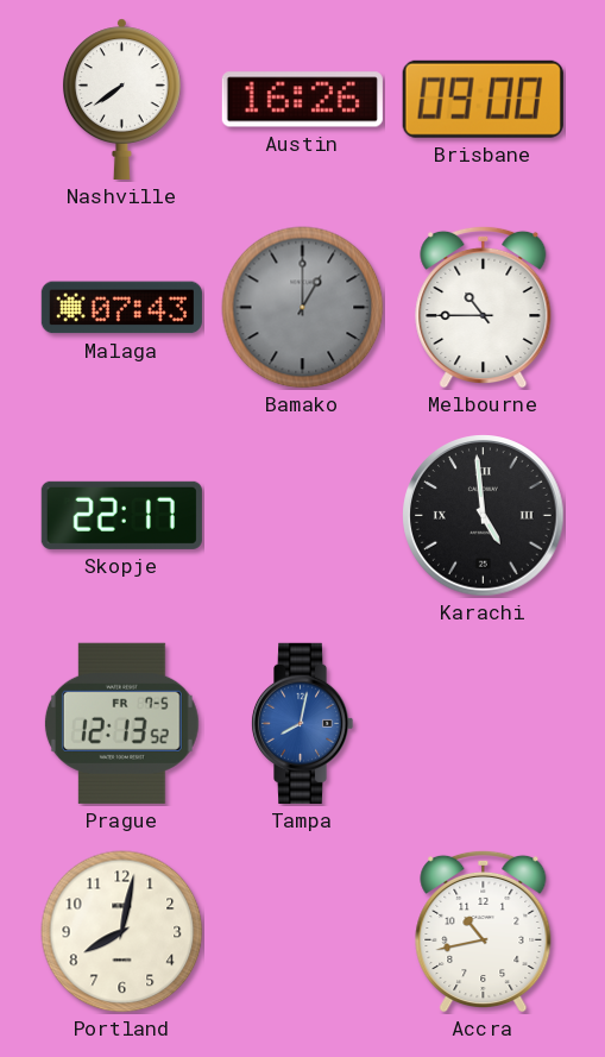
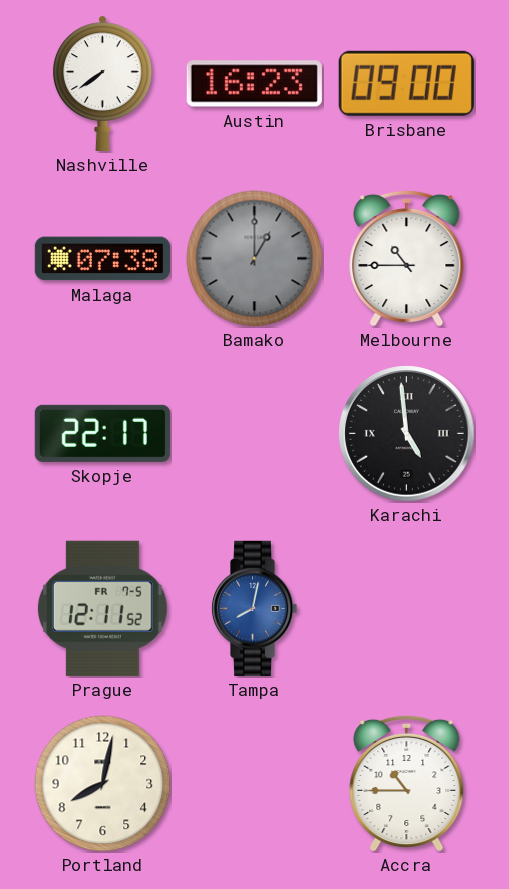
Austin: 16:26 -> 16:23 (254, 84)
Malaga: 07:43 -> 07:38 (102, 259)
Prague: 12:13 -> 12:11 (102, 608)
Accra: 10:43 -> 10:45 (407, 783)
